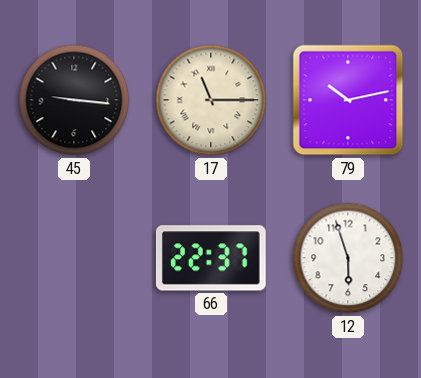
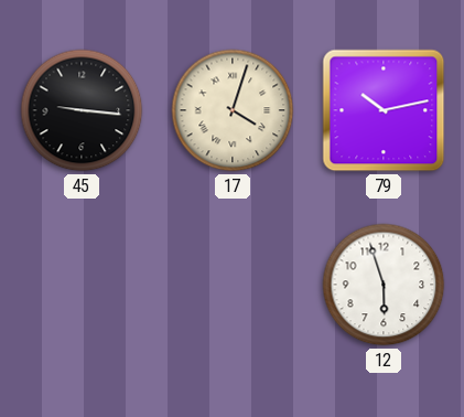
17: 11:15 -> 4:03 (233, 110)
66: 22:37 -> none (211, 258)
